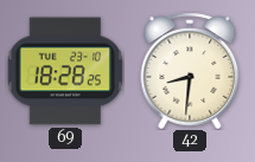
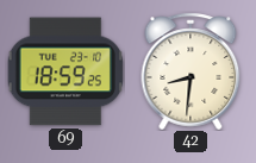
69: 18:28 -> 18:59 (64, 71)
